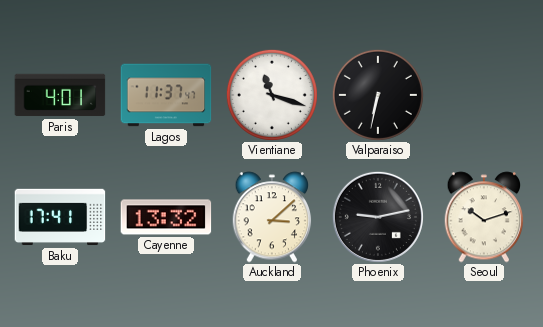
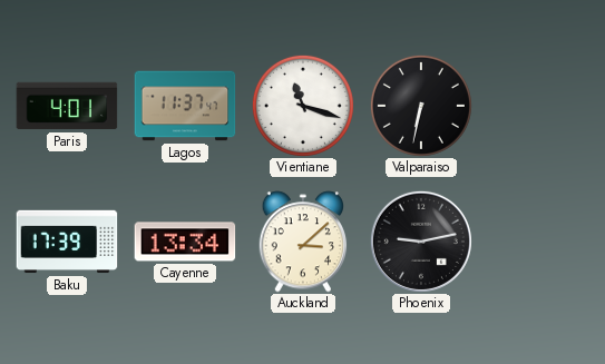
Baku: 17:41 -> 17:39 (67, 242)
Cayenne: 13:32 -> 13:34 (185, 242)
Seoul: 10:12 -> none (484, 217)
